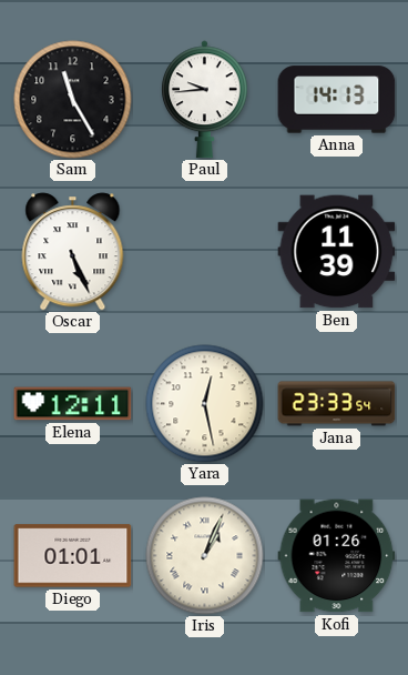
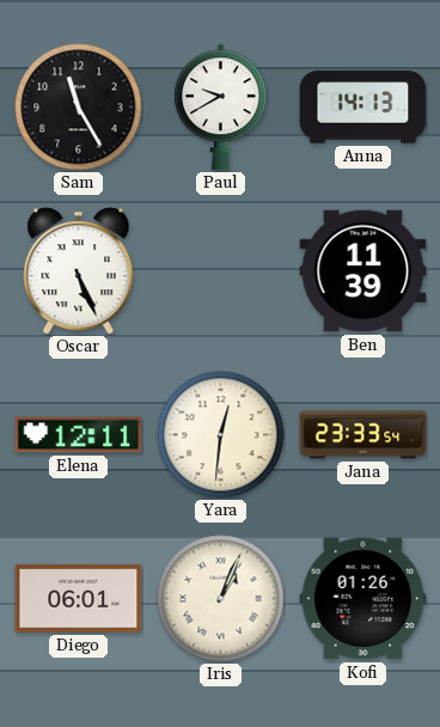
Paul: 9:44 -> 9:40 (220, 108)
Yara: 12:28 -> 12:31 (221, 435)
Diego: 01:01 -> 06:01 (79, 599)
